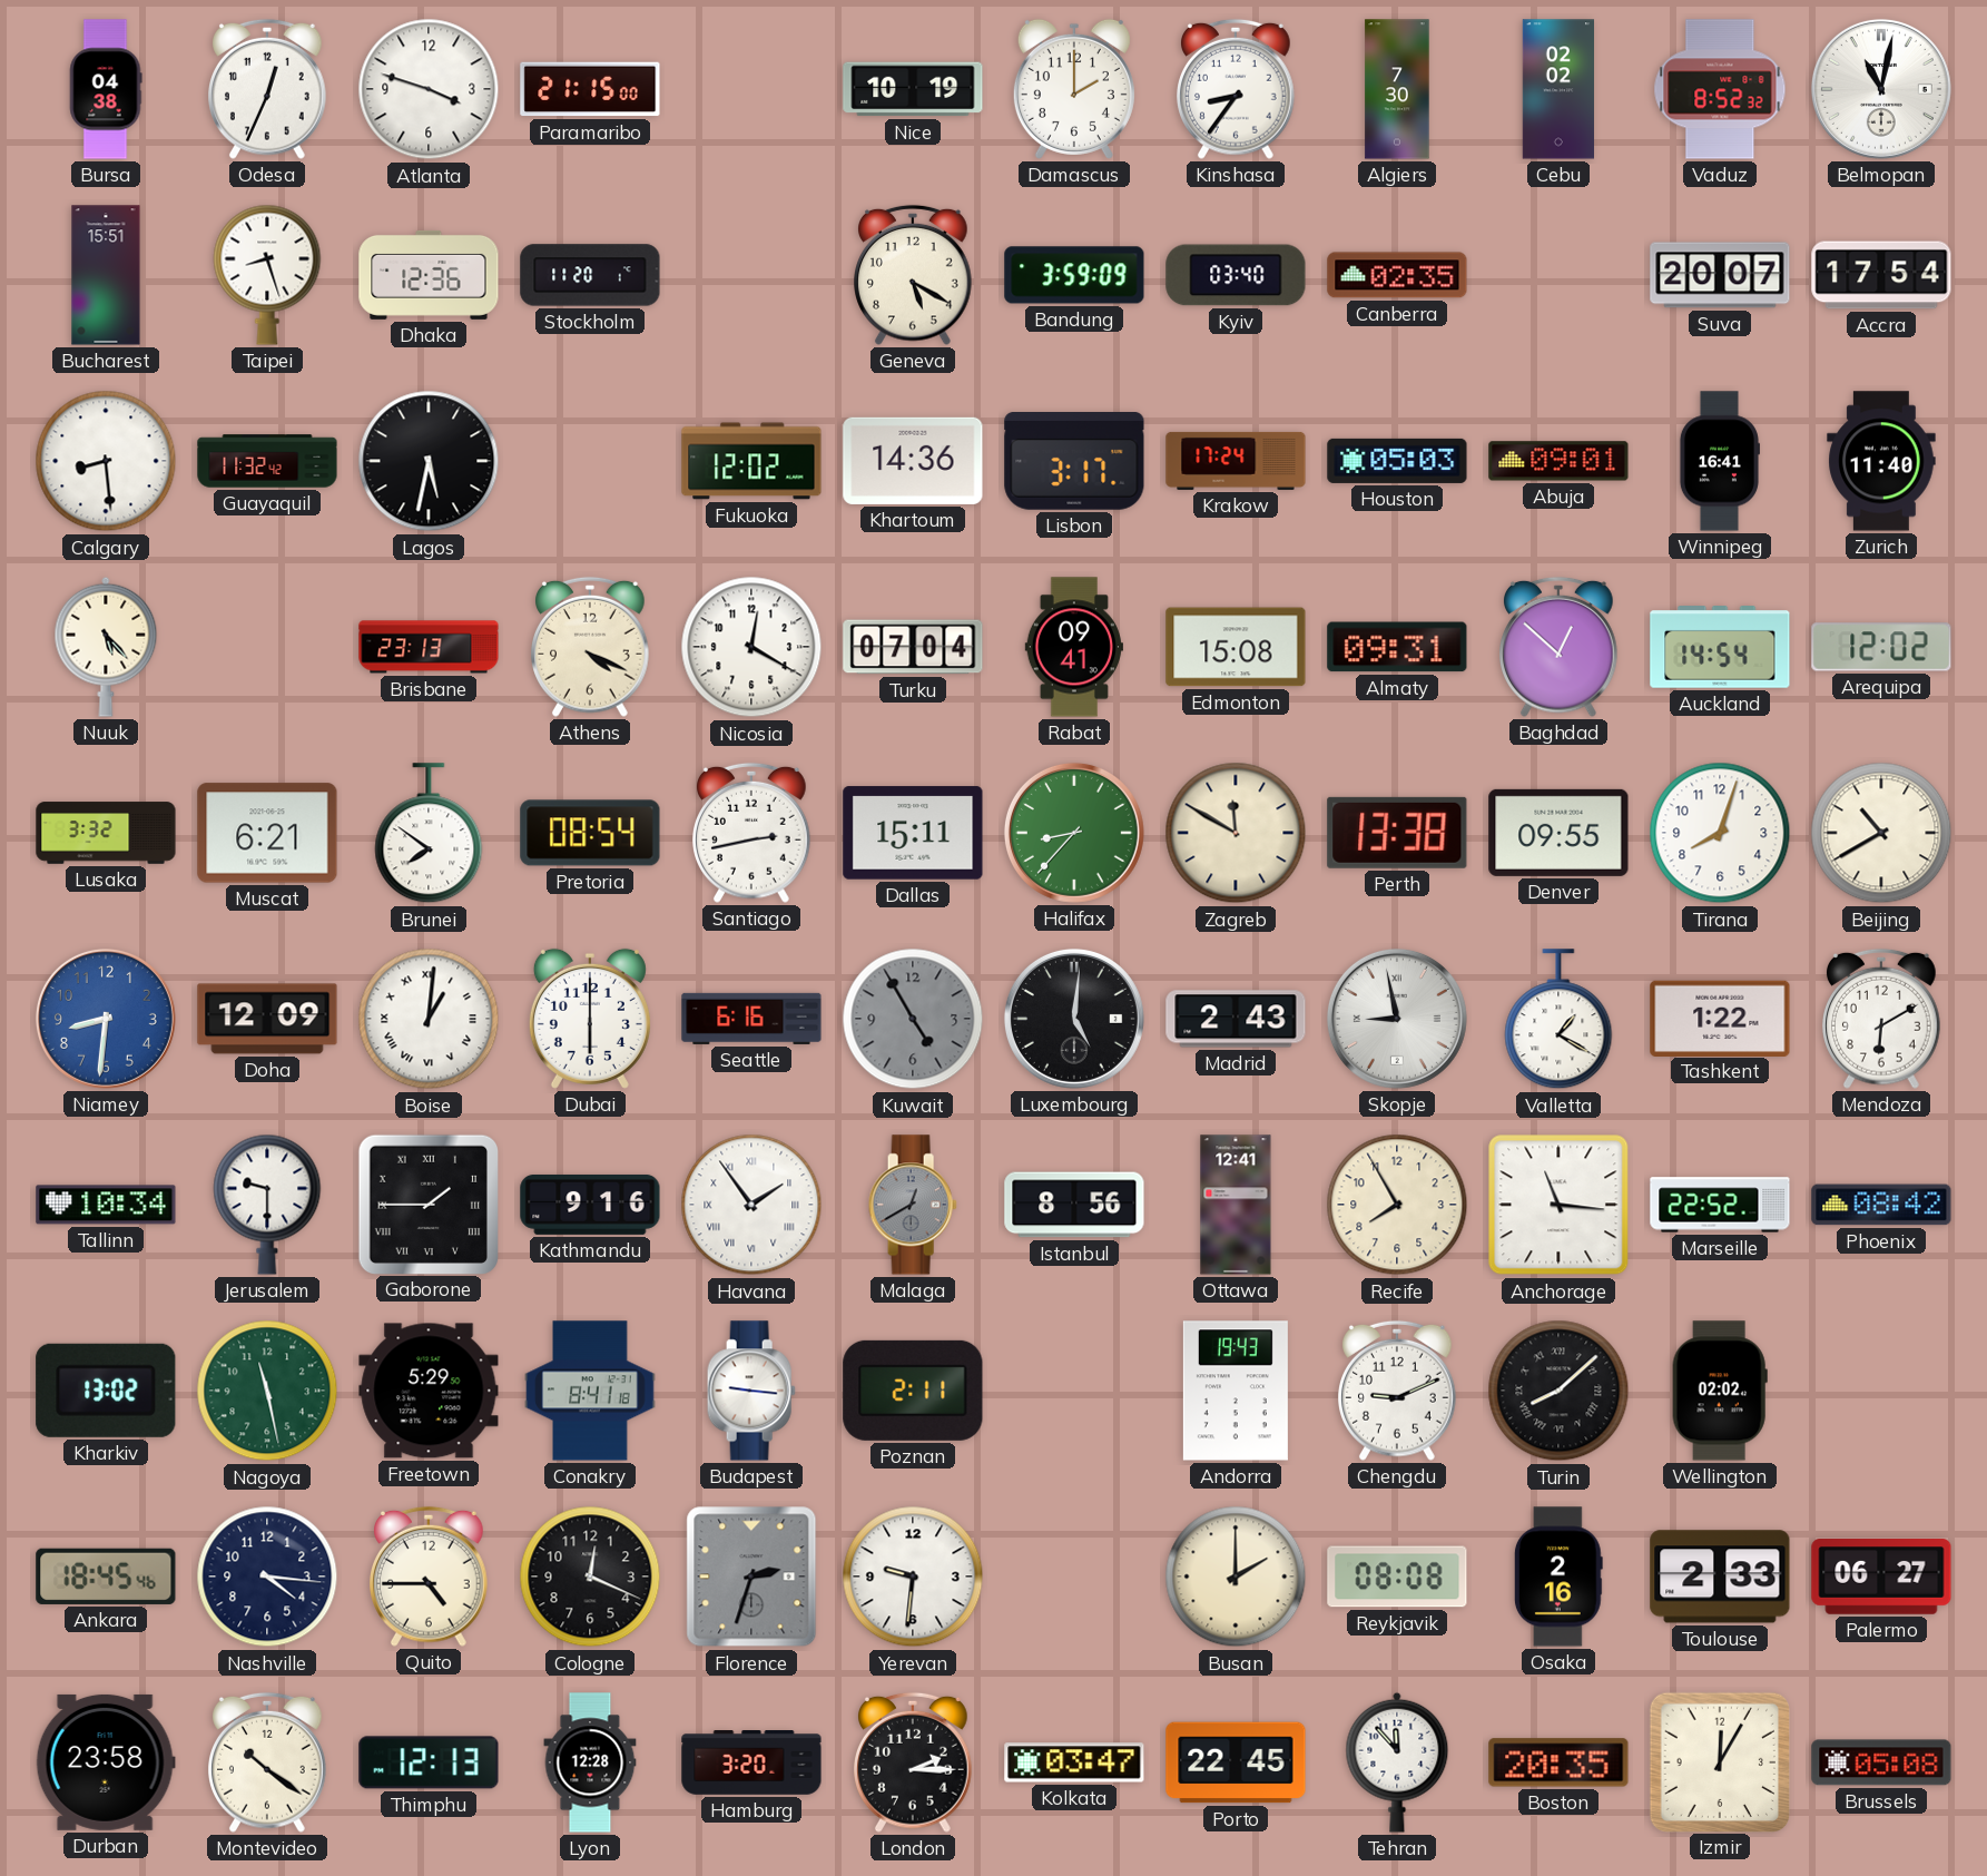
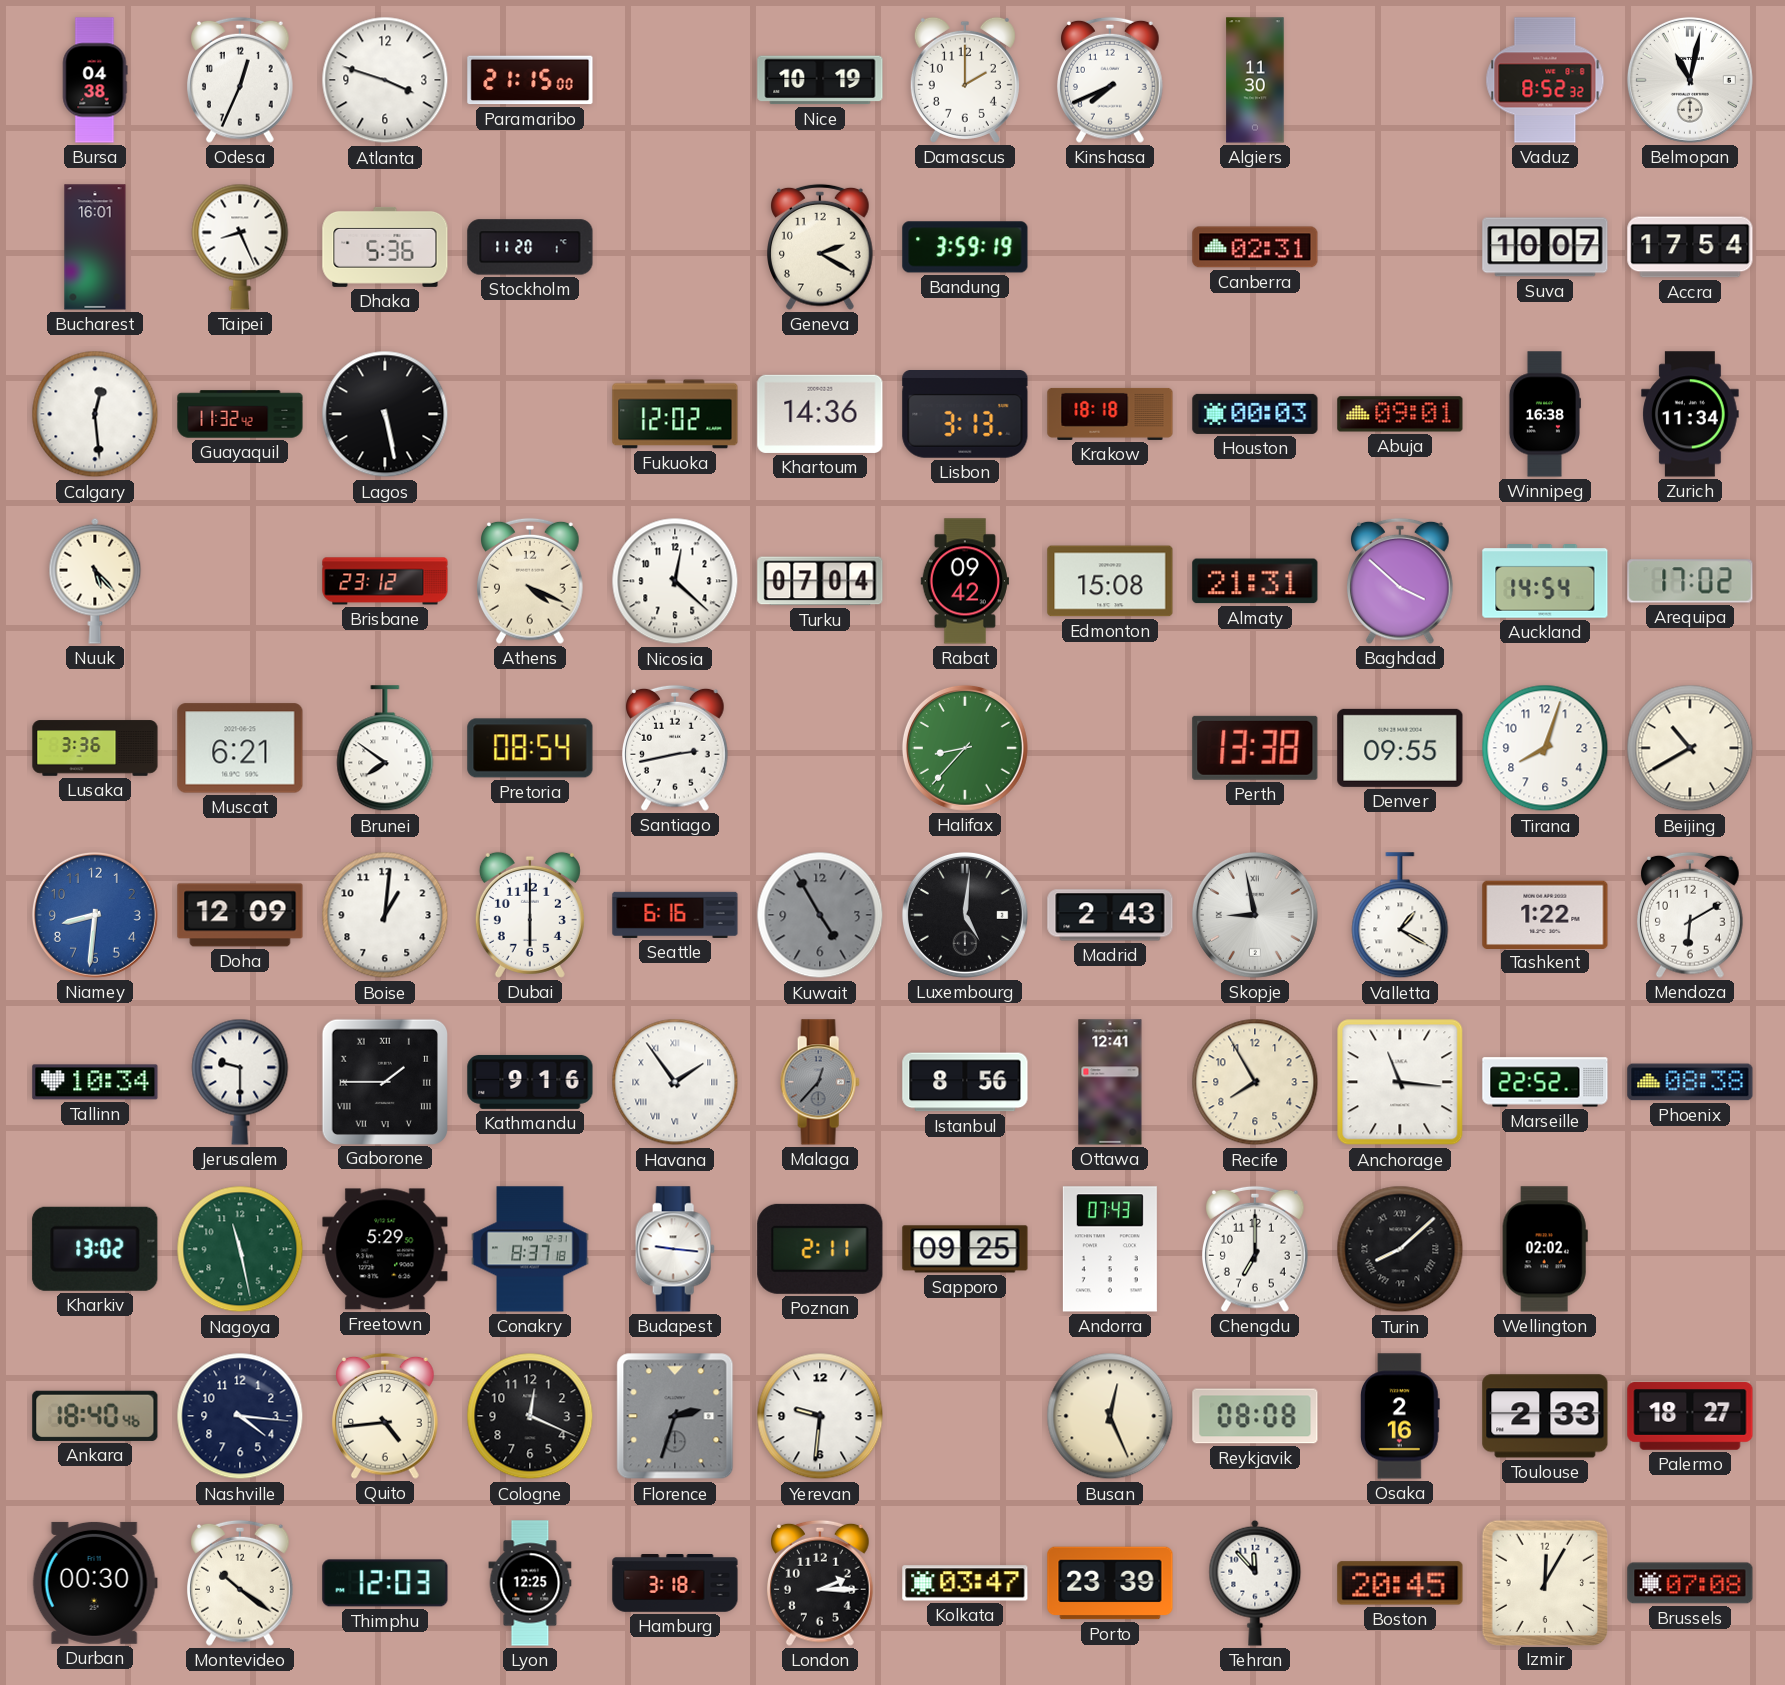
Kinshasa: 8:36 -> 7:41 (1111, 80)
Algiers: 7:30 -> 11:30 (1255, 80)
Cebu: 02:02 -> none (1557, 89)
Bucharest: 15:51 -> 16:01 (95, 247)
Taipei: 8:27 -> 8:26 (240, 247)
Dhaka: 12:36 -> 5:36 (385, 247)
Geneva: 5:20 -> 2:20 (821, 247)
Bandung: 3:59:09 -> 3:59:19 (965, 247)
Kyiv: 03:40 -> none (1236, 275)
Canberra: 02:35 -> 02:31 (1255, 247)
Suva: 20:07 -> 10:07 (1545, 247)
Calgary: 8:29 -> 12:29 (95, 414)
Lagos: 5:32 -> 5:28 (385, 414)
Lisbon: 3:17 -> 3:13 (965, 415)
Krakow: 17:24 -> 18:18 (1110, 414)
Houston: 05:03 -> 00:03 (1255, 414)
Winnipeg: 16:41 -> 16:38 (1544, 414)
Zurich: 11:40 -> 11:34 (1690, 414)
Brisbane: 23:13 -> 23:12 (385, 581)
Nicosia: 12:20 -> 12:22 (675, 581)
Rabat: 09:41 -> 09:42 (965, 581)
Almaty: 09:31 -> 21:31 (1255, 581)
Baghdad: 12:52 -> 3:52 (1401, 581)
Arequipa: 12:02 -> 17:02 (1690, 581)
Lusaka: 3:32 -> 3:36 (95, 748)
Dallas: 15:11 -> none (913, 833)
Zagreb: 11:50 -> none (1236, 833)
Boise numerals: Roman -> Arabic (385, 915)
Malaga: 12:40 -> 12:37 (820, 1082)
Phoenix: 08:42 -> 08:38 (1690, 1082)
Conakry: 8:41 -> 8:37 (530, 1249)
Sapporo: none -> 09:25 (965, 1249)
Andorra: 19:43 -> 07:43 (1110, 1249)
Chengdu: 9:11 -> 7:00 (1256, 1249)
Ankara: 18:45 -> 18:40 (95, 1416)
Quito: 4:45 -> 4:44 (386, 1416)
Busan: 2:00 -> 12:26 (1110, 1416)
Palermo: 06:27 -> 18:27 (1690, 1416)
Durban: 23:58 -> 00:30 (95, 1583)
Thimphu: 12:13 -> 12:03 (385, 1583)
Lyon: 12:28 -> 12:25 (530, 1583)
Hamburg: 3:20 -> 3:18 (675, 1584)
Porto: 22:45 -> 23:39 (1110, 1583)
Boston: 20:35 -> 20:45 (1400, 1583)
Brussels: 05:08 -> 07:08 (1690, 1583)
